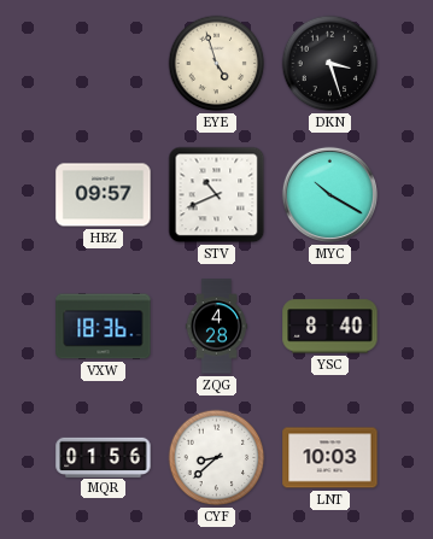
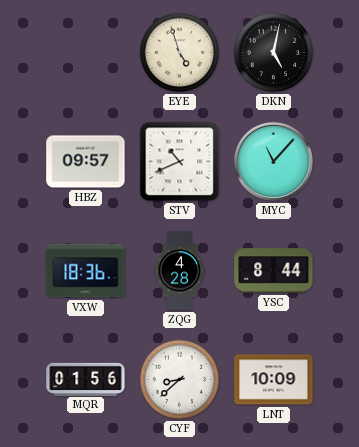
DKN: 3:27 -> 5:02 (274, 53)
MYC: 10:20 -> 11:07 (273, 161)
YSC: 8:40 -> 8:44 (274, 271)
LNT: 10:03 -> 10:09 (274, 380)
